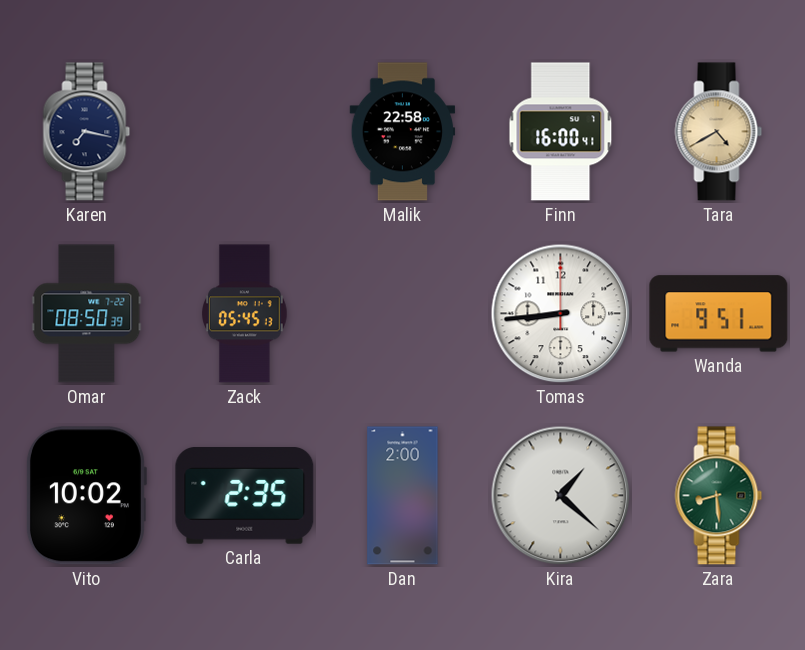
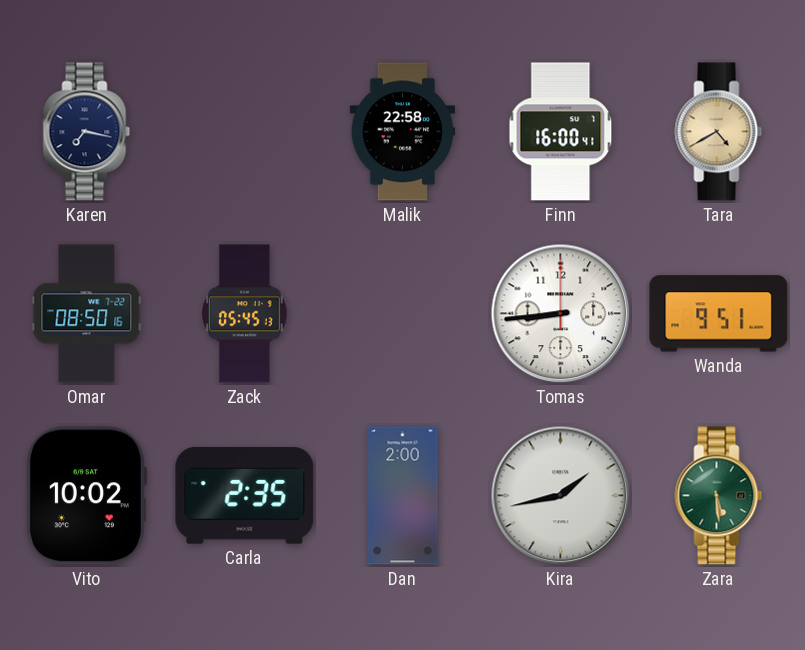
Omar: 08:50:39 -> 08:50:16 (87, 314)
Kira: 1:22 -> 1:43 (561, 496)
Zara: 8:29 -> 5:29 (719, 496)
